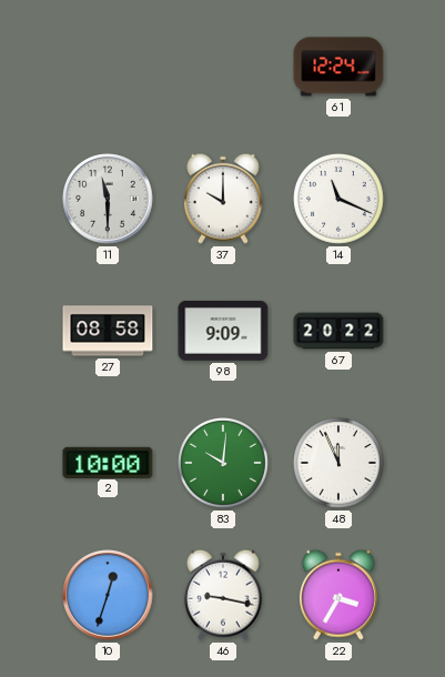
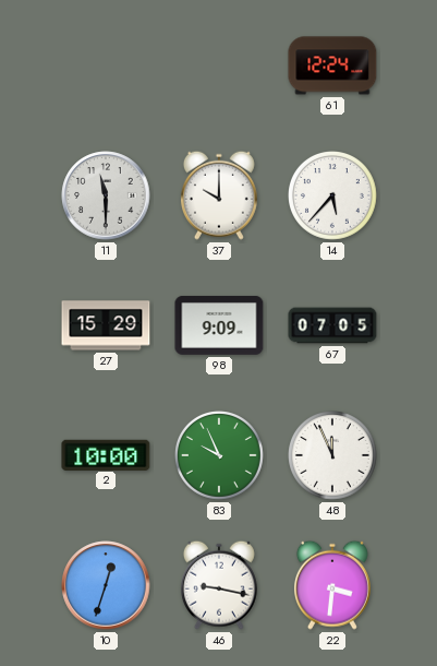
14: 11:19 -> 5:37 (333, 197)
27: 08:58 -> 15:29 (106, 325)
67: 20:22 -> 07:05 (332, 325)
83: 10:01 -> 9:56 (220, 456)
22: 3:35 -> 3:31 (332, 585)
